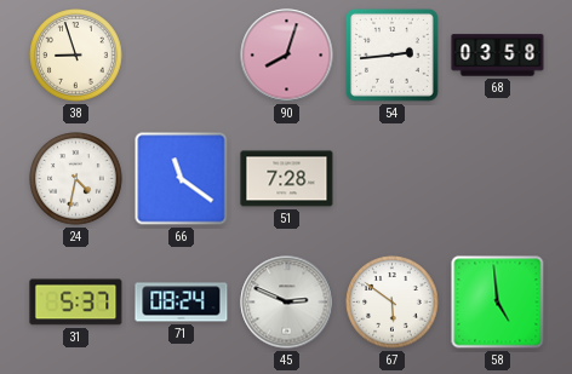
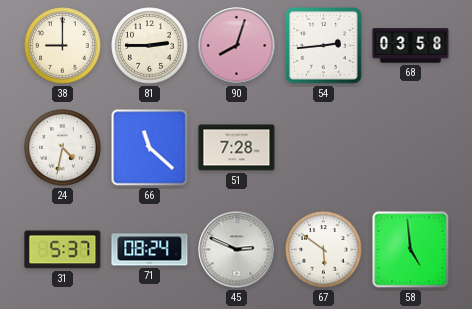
38: 8:57 -> 9:00 (63, 46)
81: none -> 2:45 (150, 46)
66: 11:21 -> 11:22 (150, 148)
